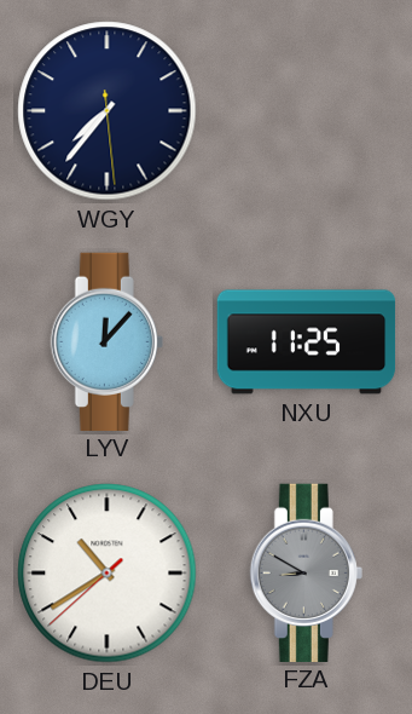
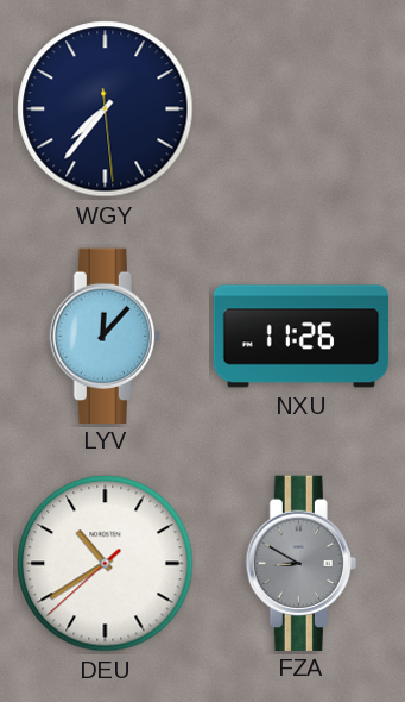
NXU: 11:25 -> 11:26 (302, 337)
